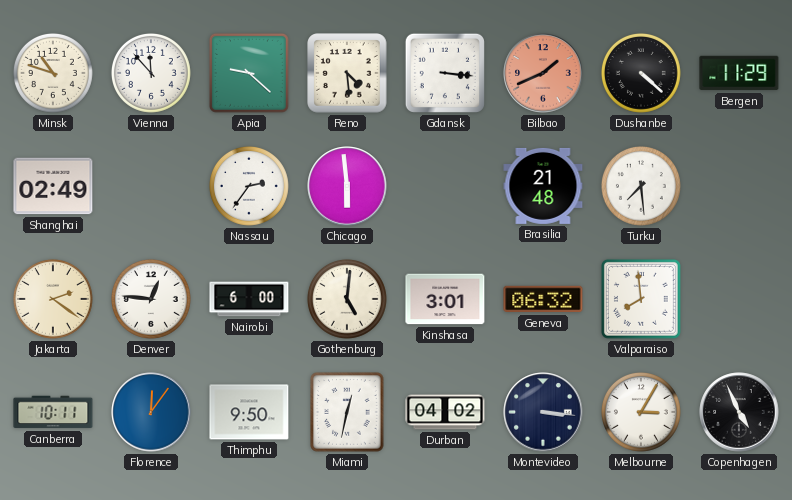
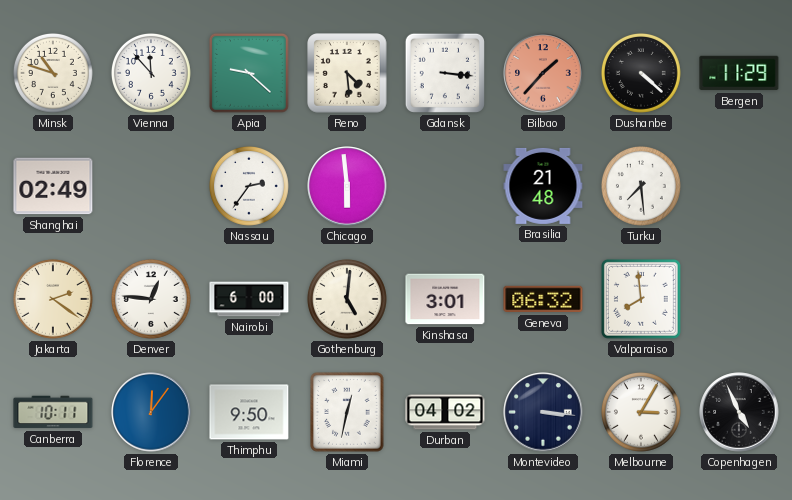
Bilbao: 1:41 -> 1:37 (543, 73)
